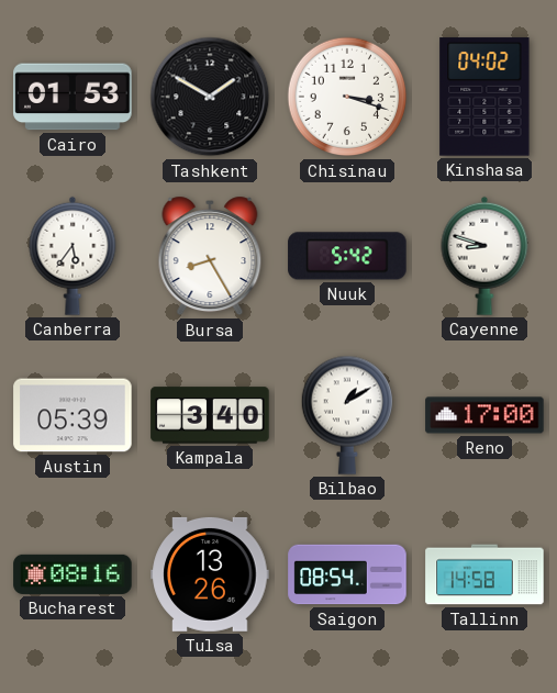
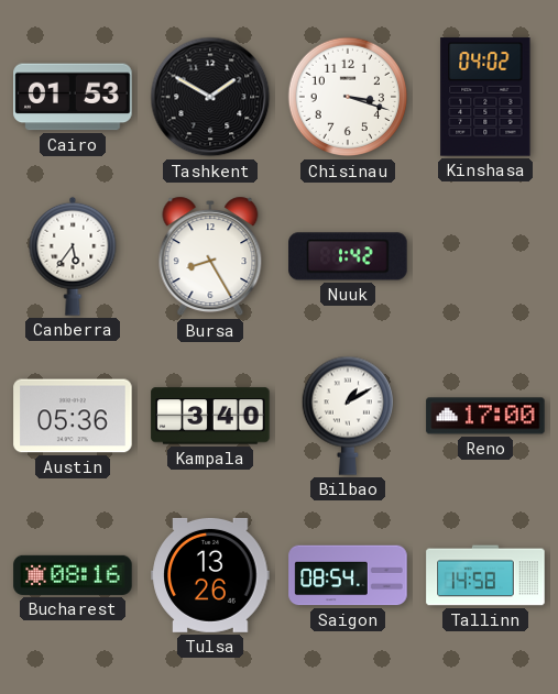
Nuuk: 5:42 -> 1:42 (348, 256)
Cayenne: 8:48 -> none (484, 256)
Austin: 05:39 -> 05:36 (73, 416)
